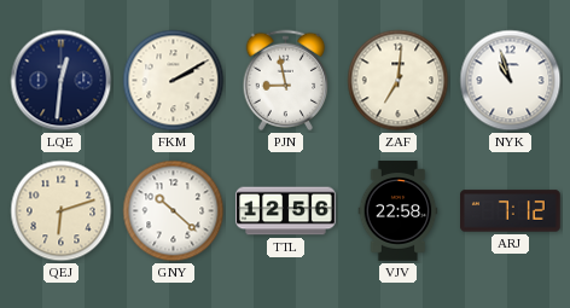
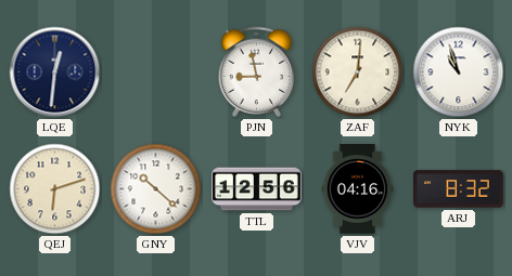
FKM: 2:10 -> none (174, 81)
VJV: 22:58 -> 04:16 (358, 189)
ARJ: 7:12 -> 8:32 (459, 189)
